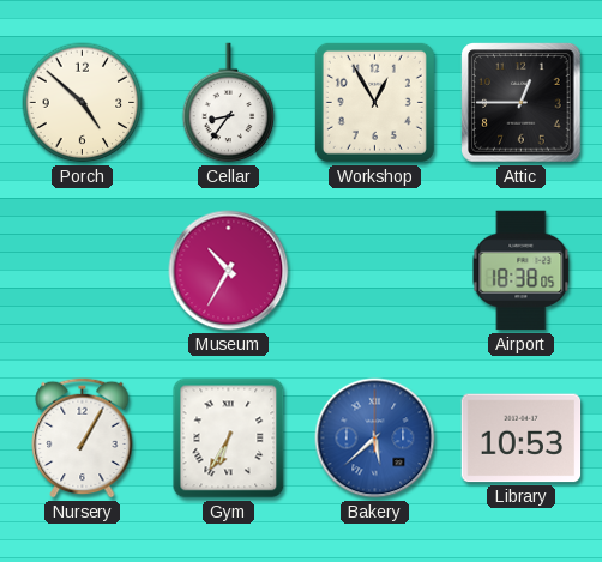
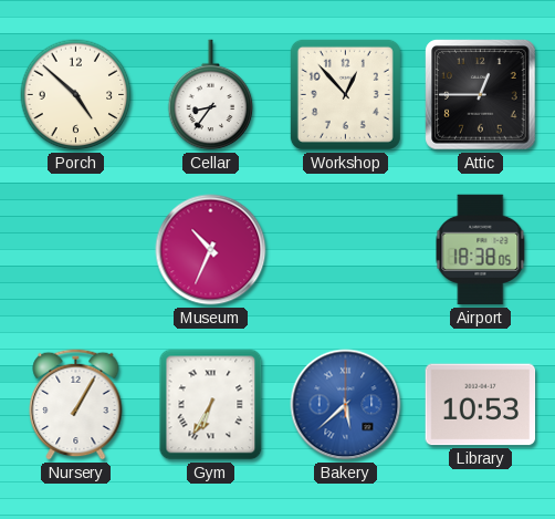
Workshop: 12:55 -> 12:53 (345, 94)
Museum: 10:35 -> 10:34 (211, 250)
